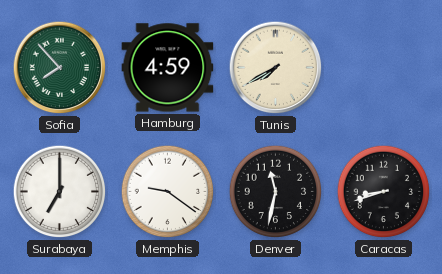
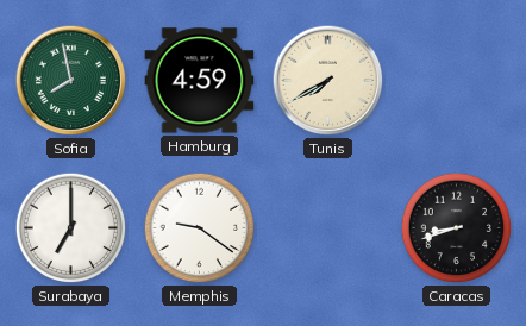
Sofia: 7:53 -> 7:58 (71, 81)
Denver: 11:32 -> none (276, 192)
